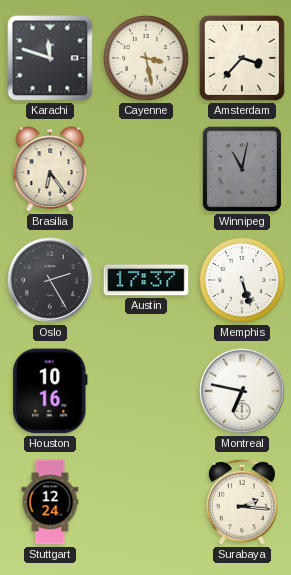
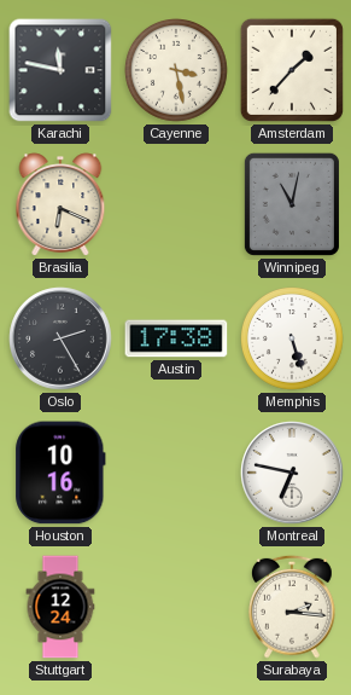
Karachi: 11:48 -> 11:47 (60, 70)
Amsterdam: 3:37 -> 1:37 (292, 70)
Brasilia: 6:24 -> 6:19 (60, 204)
Austin: 17:37 -> 17:38 (176, 338)
